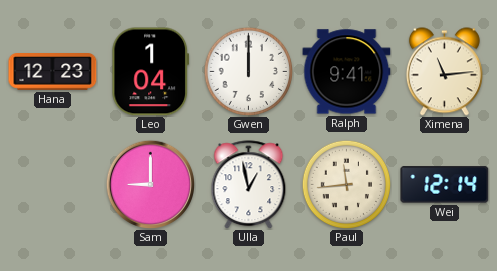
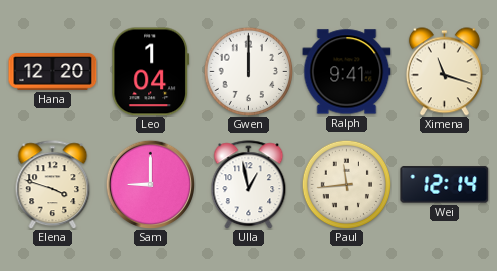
Hana: 12:23 -> 12:20 (53, 72)
Ximena: 11:14 -> 11:18 (444, 72)
Elena: none -> 3:48 (53, 185)
